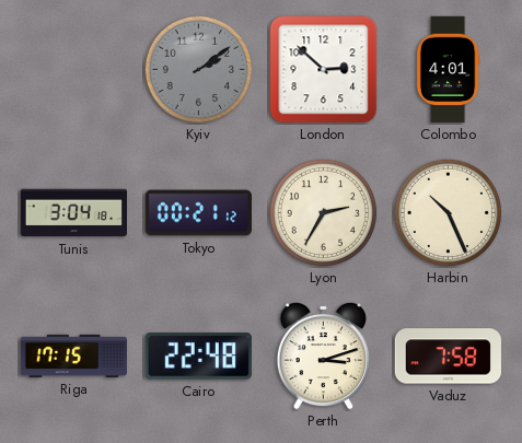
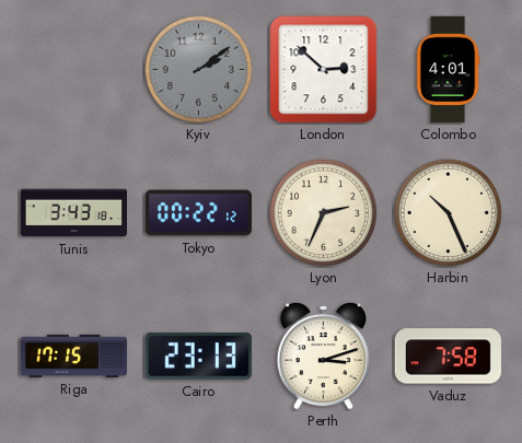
Tunis: 3:04 -> 3:43 (73, 213)
Tokyo: 00:21 -> 00:22 (198, 213)
Lyon: 2:35 -> 2:34 (324, 213)
Cairo: 22:48 -> 23:13 (198, 357)
